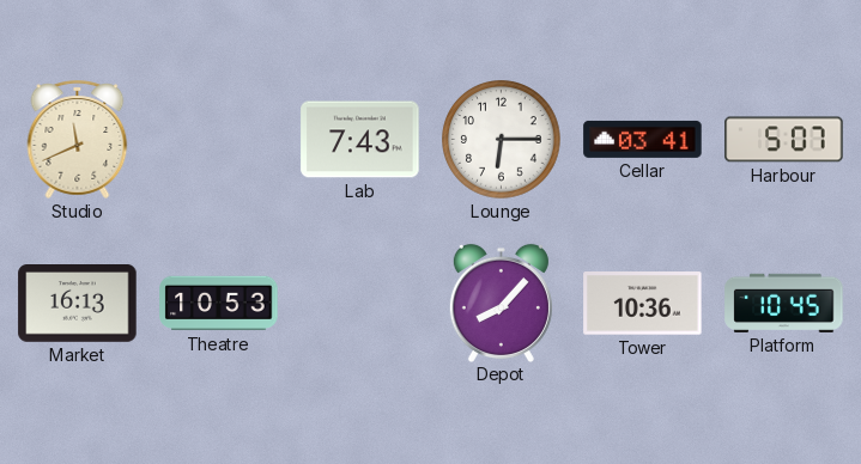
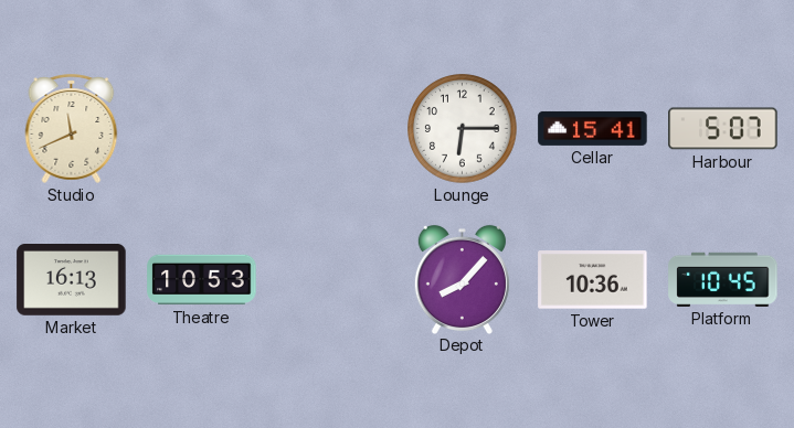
Lab: 7:43 -> none (360, 140)
Cellar: 03:41 -> 15:41 (593, 128)
